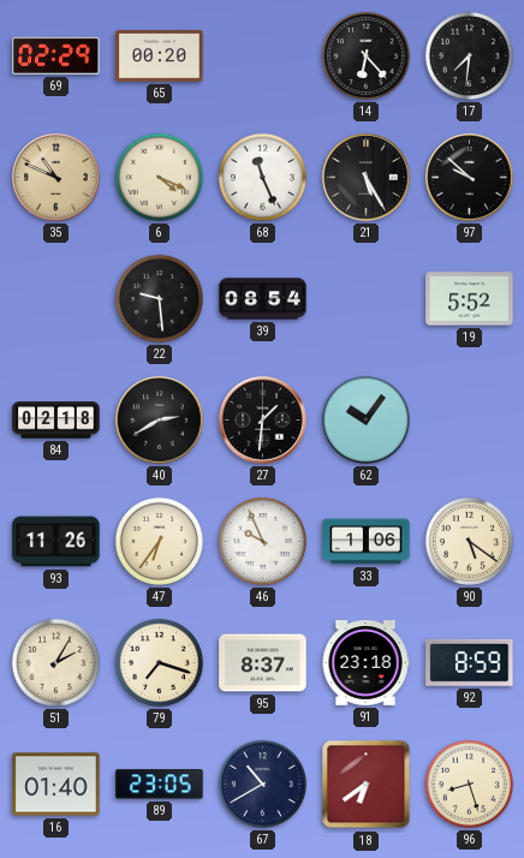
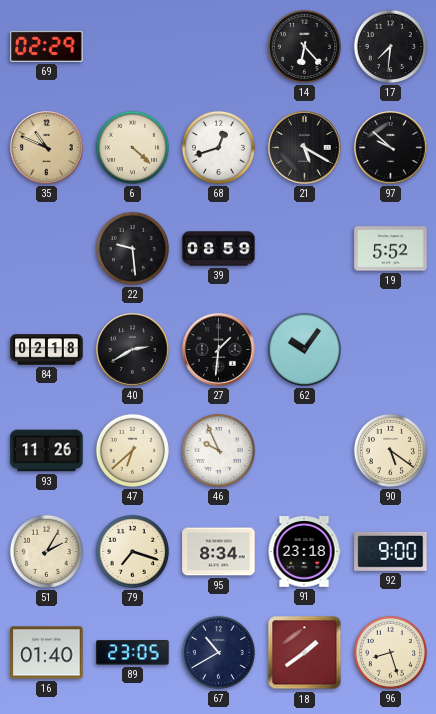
65: 00:20 -> none (160, 56)
6: 4:19 -> 4:22 (132, 147)
68: 11:26 -> 12:42 (218, 147)
21: 5:25 -> 5:20 (305, 148)
39: 08:54 -> 08:59 (219, 249)
47: 6:36 -> 6:38 (132, 450)
33: 1:06 -> none (367, 542)
95: 8:37 -> 8:34 (219, 552)
92: 8:59 -> 9:00 (391, 551)
18: 6:39 -> 1:39 (305, 653)
